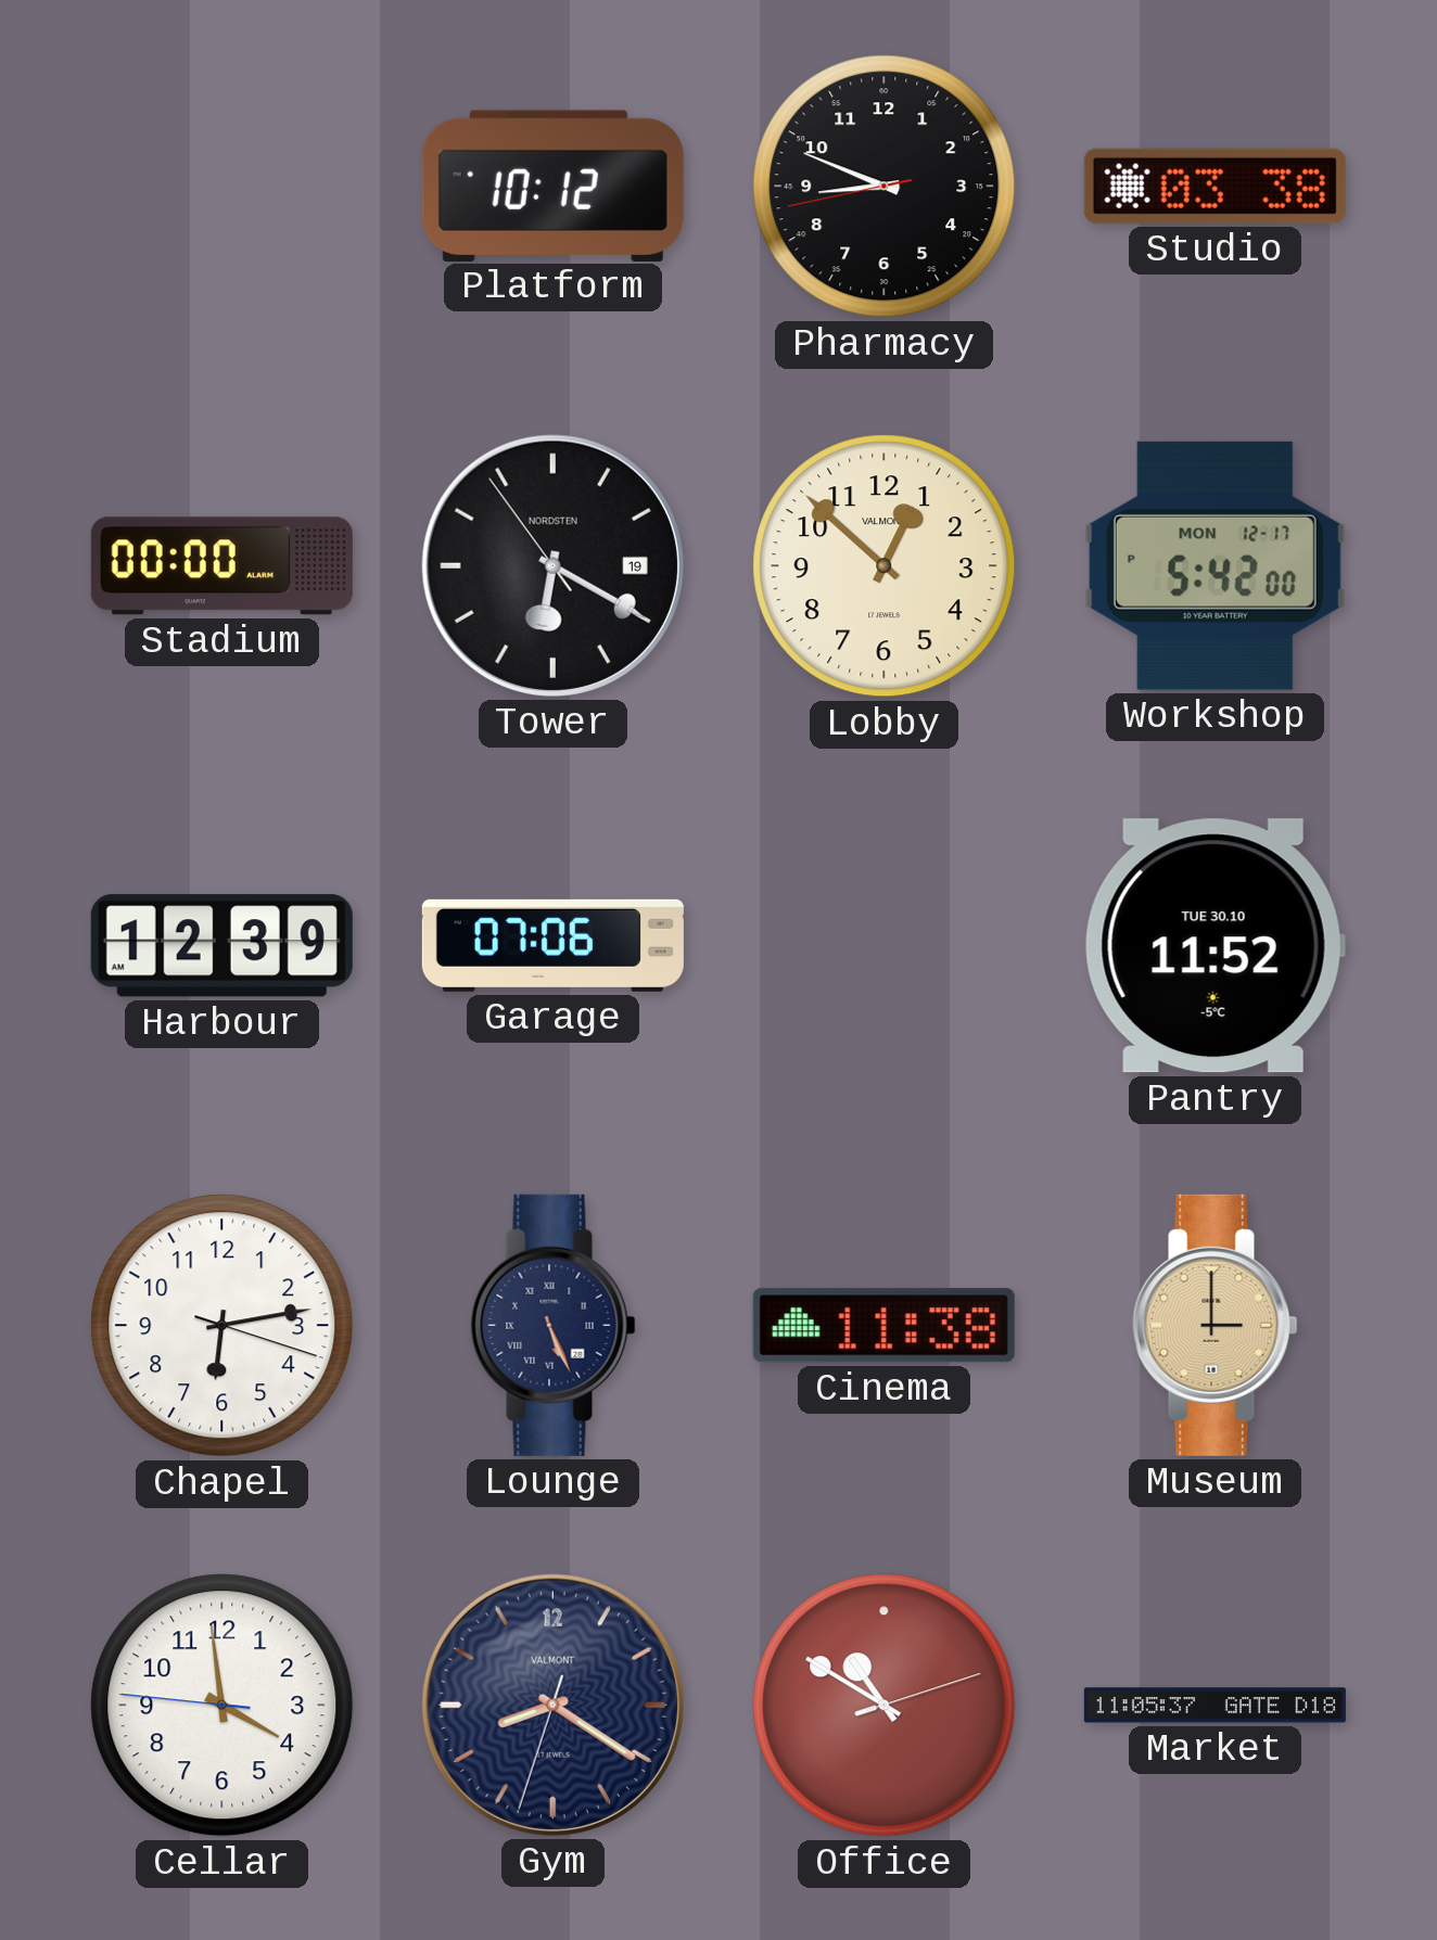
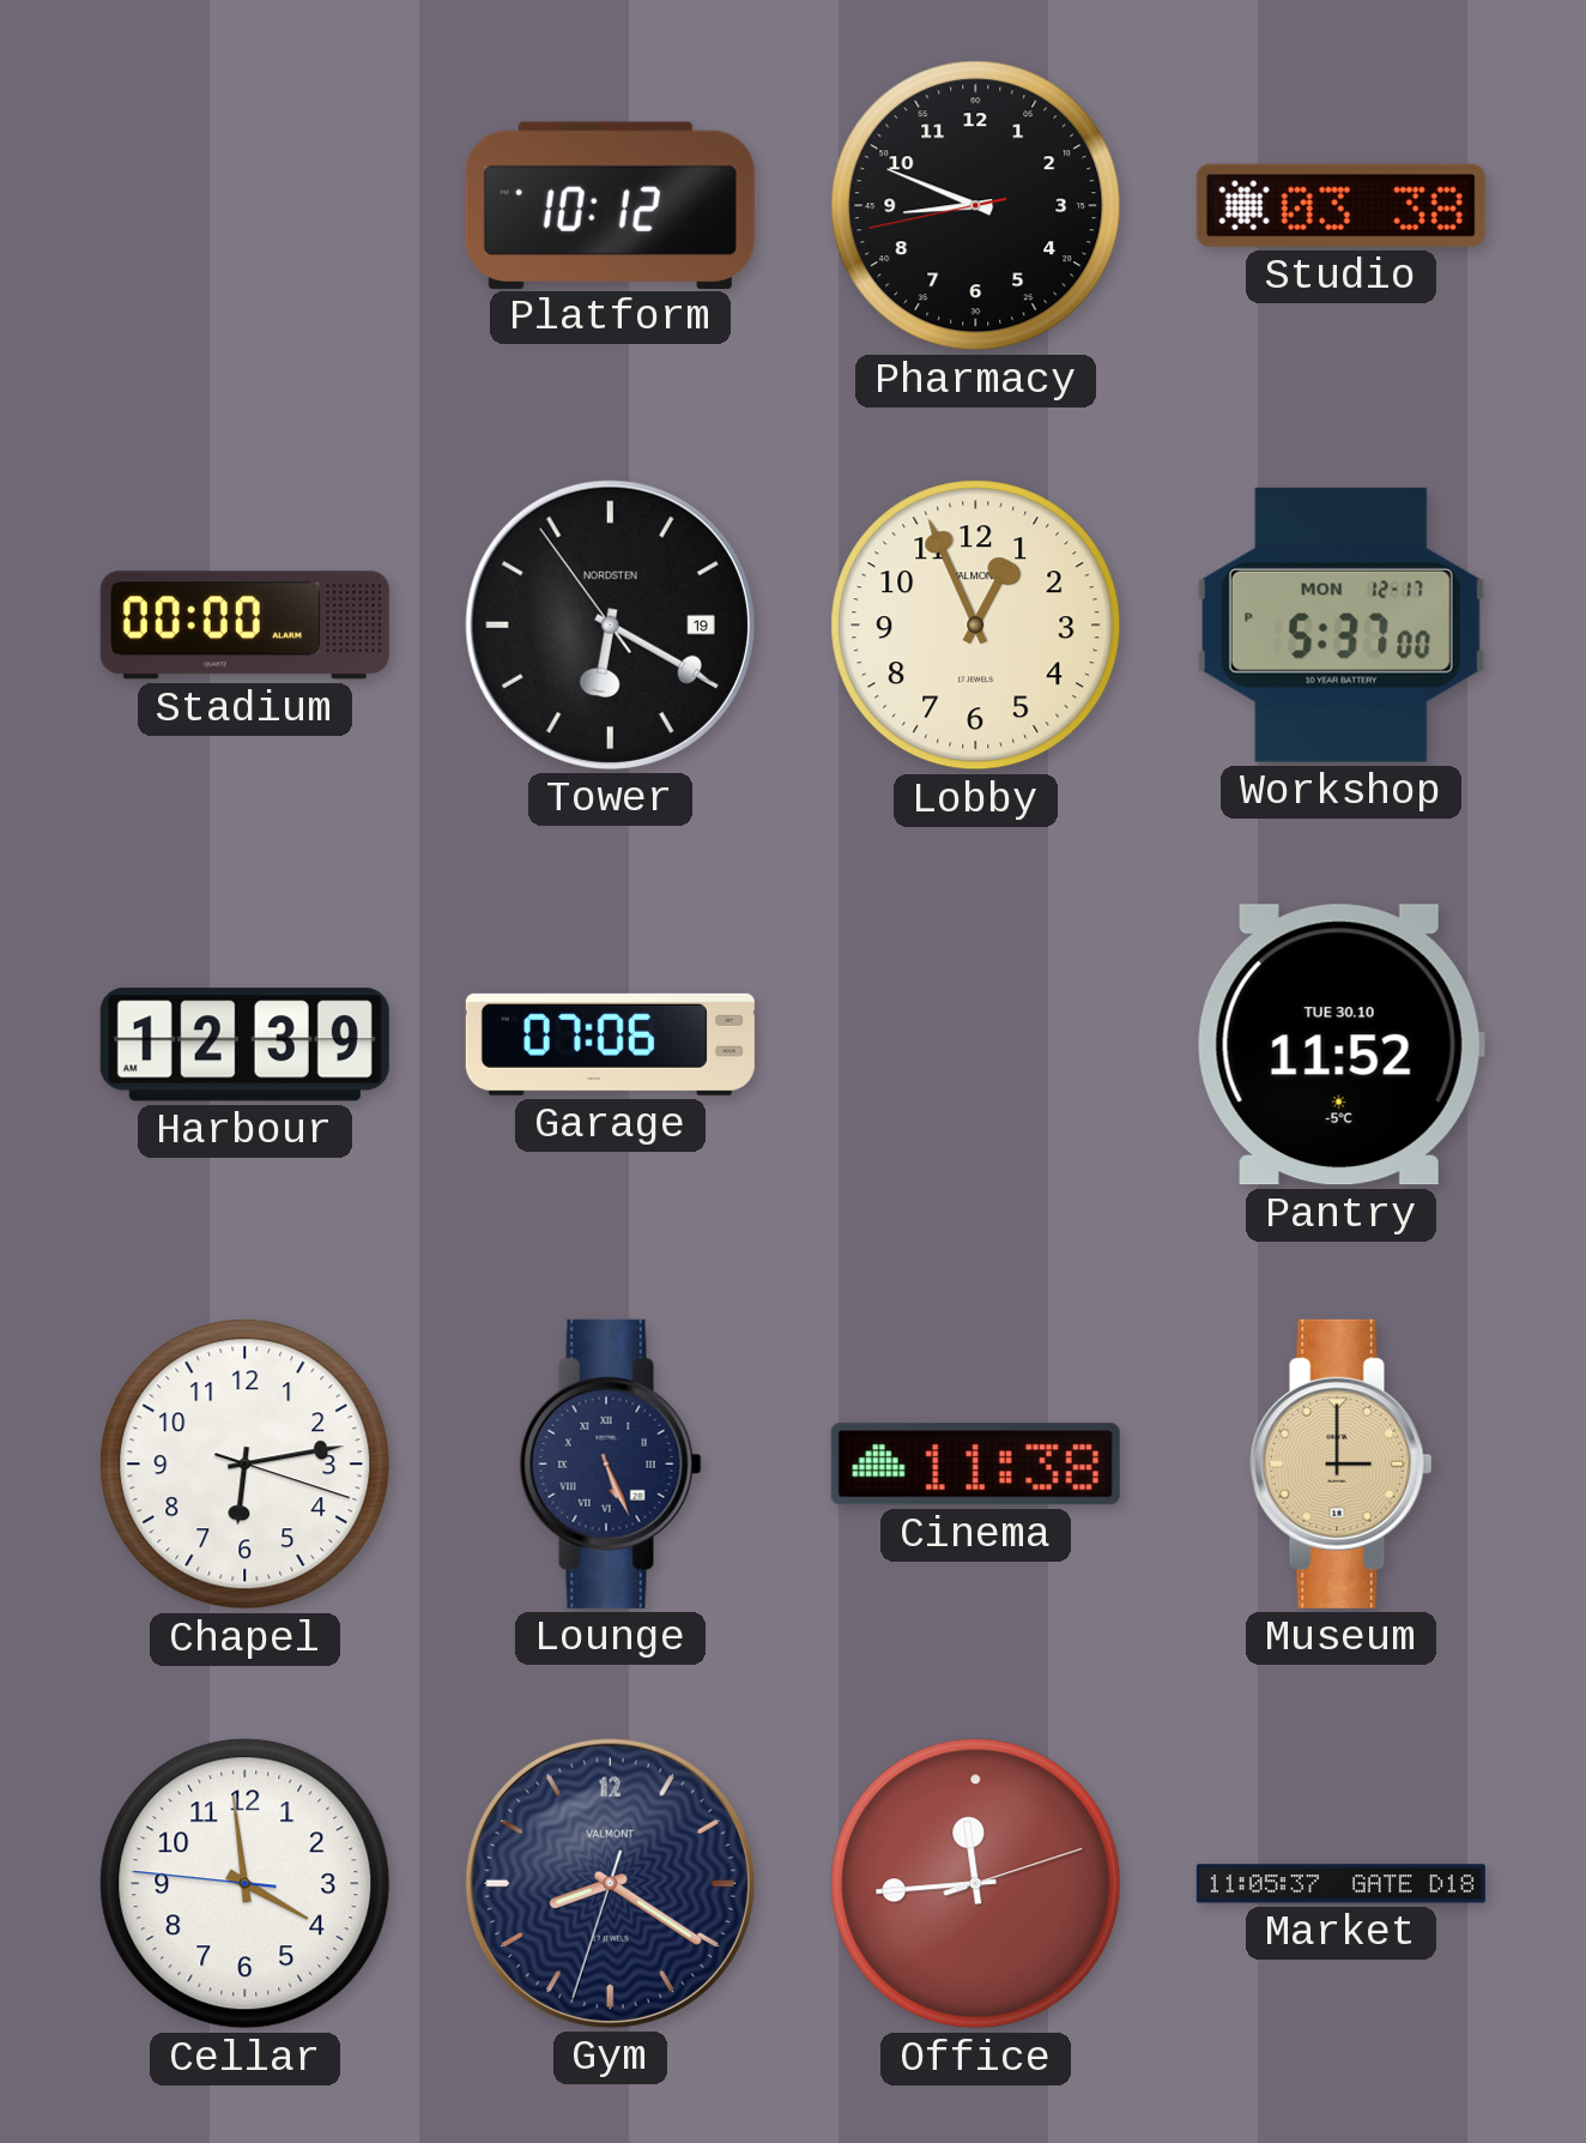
Lobby: 12:52 -> 12:56 (976, 626)
Workshop: 5:42 -> 5:37 (1340, 624)
Office: 10:50 -> 11:44 (976, 1884)
